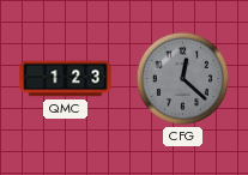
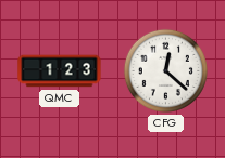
CFG dial: grey -> white (165, 70)
